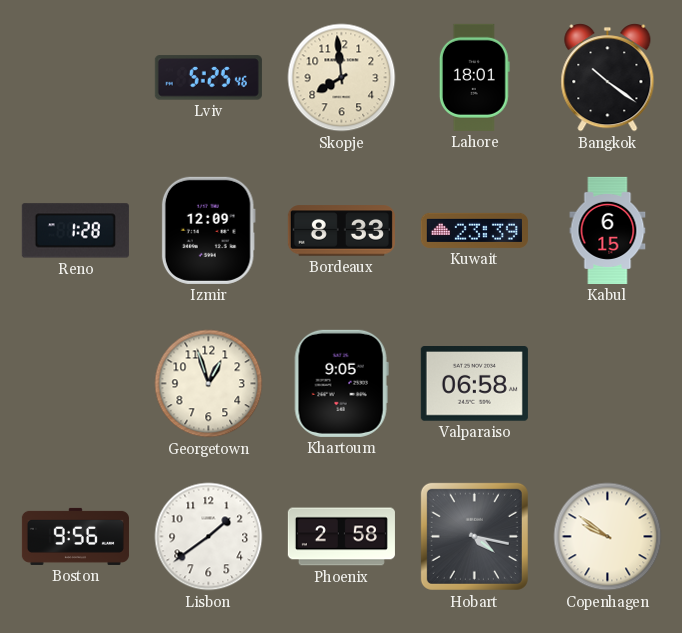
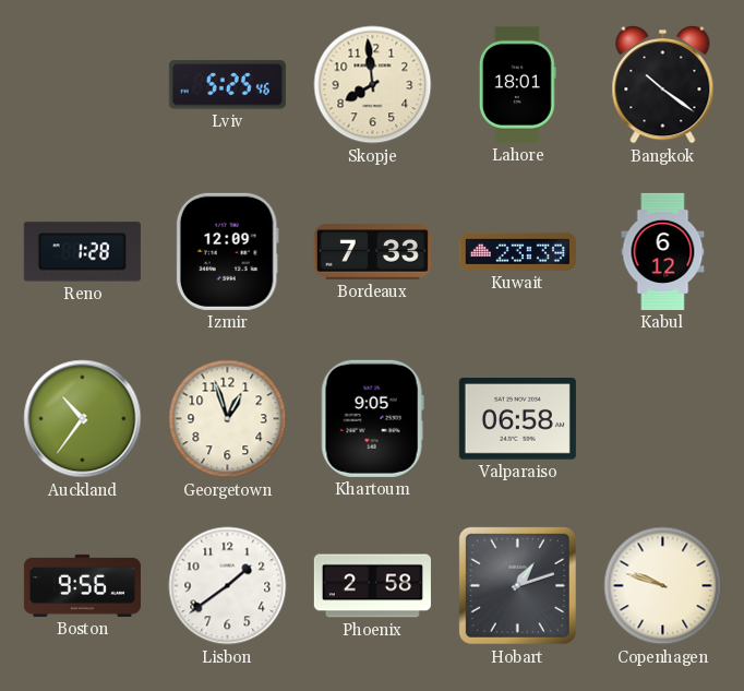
Bordeaux: 8:33 -> 7:33 (372, 252)
Kabul: 6:15 -> 6:12 (663, 251)
Auckland: none -> 10:36 (83, 419)
Hobart: 4:17 -> 1:12 (517, 585)
Copenhagen: 9:51 -> 9:48 (663, 586)
